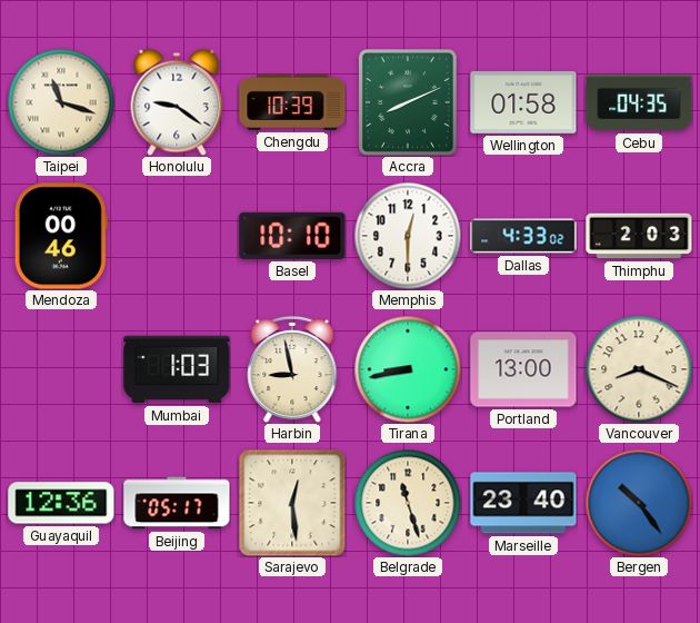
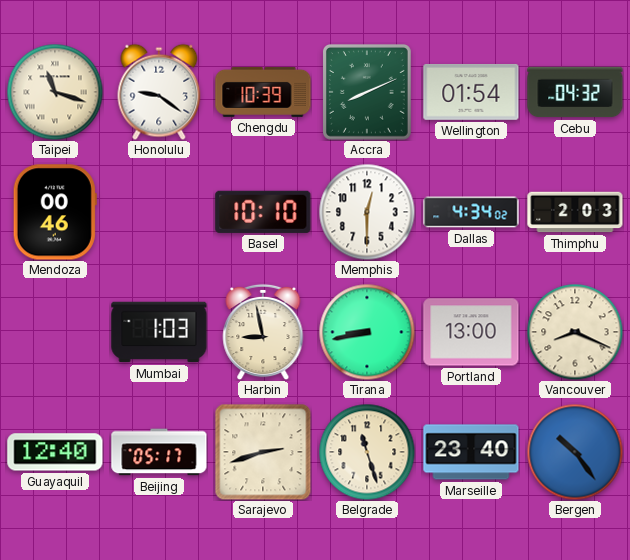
Wellington: 01:58 -> 01:54 (471, 92)
Cebu: 04:35 -> 04:32 (575, 92)
Dallas: 4:33 -> 4:34 (471, 212)
Guayaquil: 12:36 -> 12:40 (55, 452)
Sarajevo: 12:29 -> 2:42 (263, 452)
